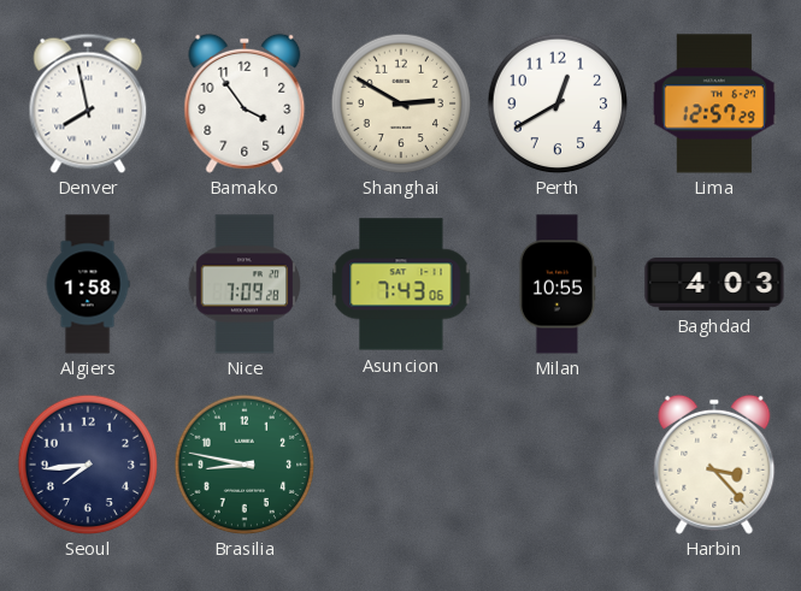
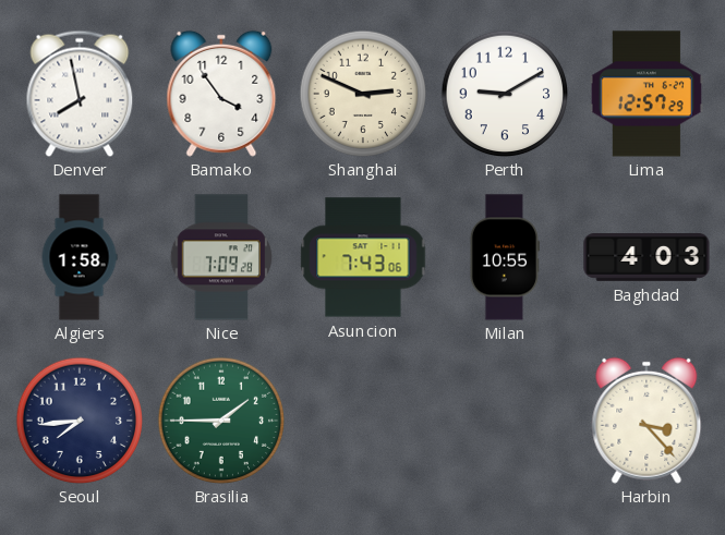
Shanghai: 2:50 -> 2:49 (363, 94)
Perth: 12:40 -> 9:10 (505, 94)
Brasilia: 8:47 -> 1:45 (221, 421)
